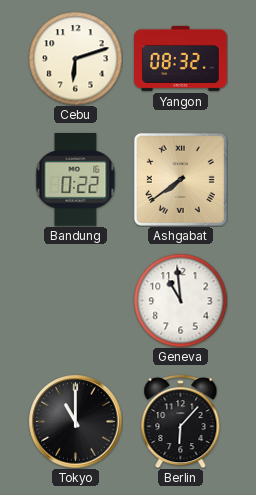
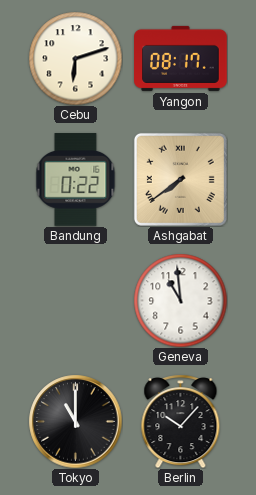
Yangon: 08:32 -> 08:17 (181, 58)
Berlin: 6:07 -> 10:07 (181, 421)
